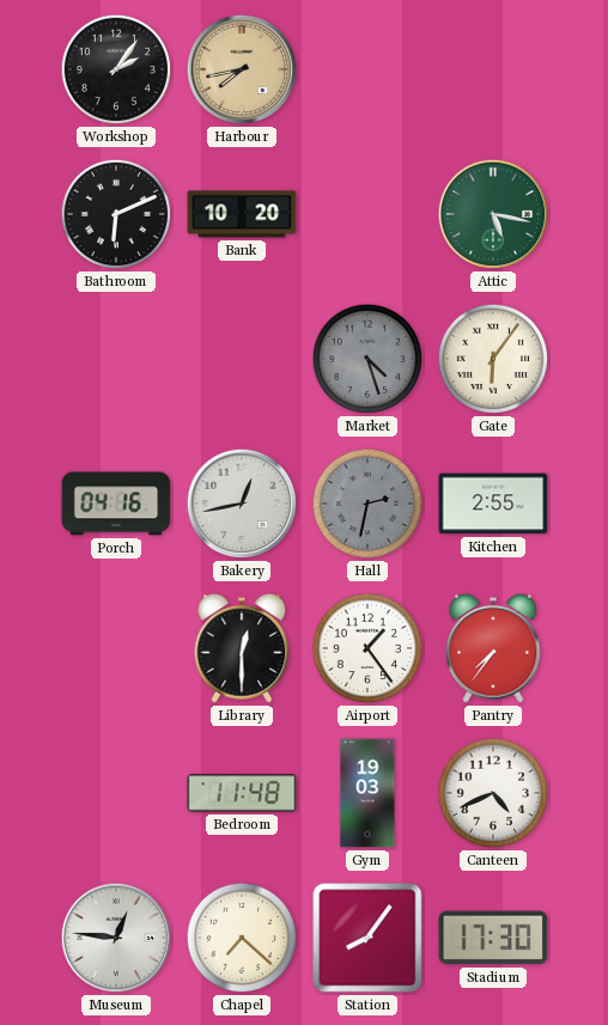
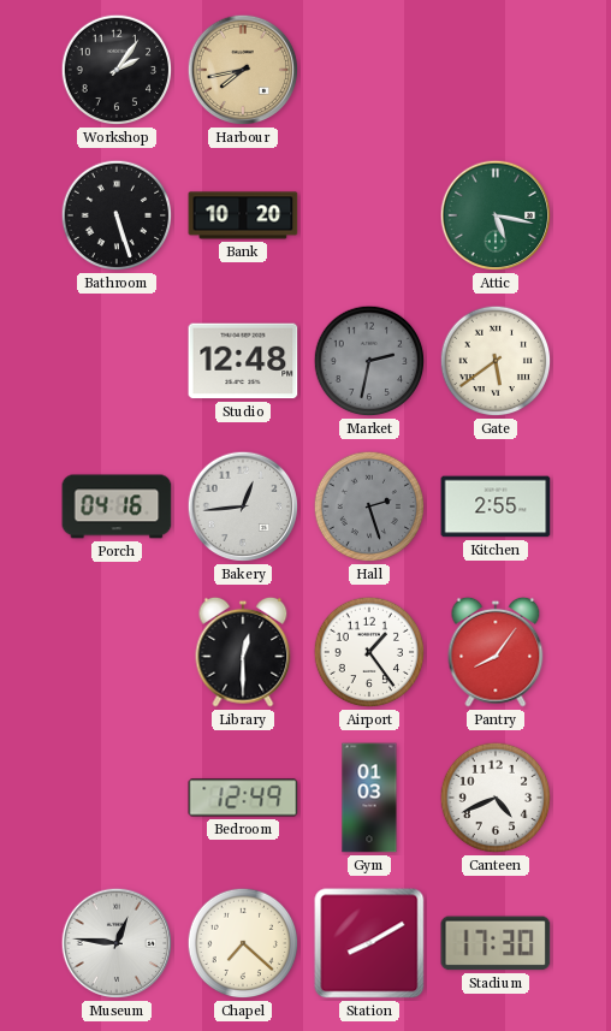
Bathroom: 6:11 -> 5:27 (117, 215)
Studio: none -> 12:48 (243, 361)
Market: 4:27 -> 2:32 (369, 361)
Gate: 6:06 -> 5:39 (496, 361)
Bakery: 12:43 -> 12:44 (243, 506)
Hall: 2:32 -> 2:27 (369, 506)
Pantry: 7:36 -> 8:06 (496, 652)
Bedroom: 11:48 -> 12:49 (243, 798)
Gym: 19:03 -> 01:03 (369, 798)
Station: 8:06 -> 8:10 (369, 943)
